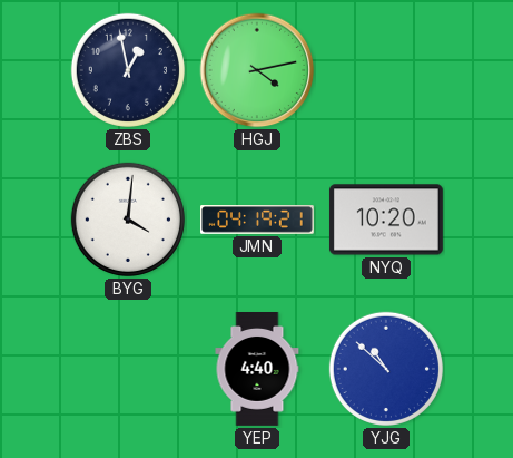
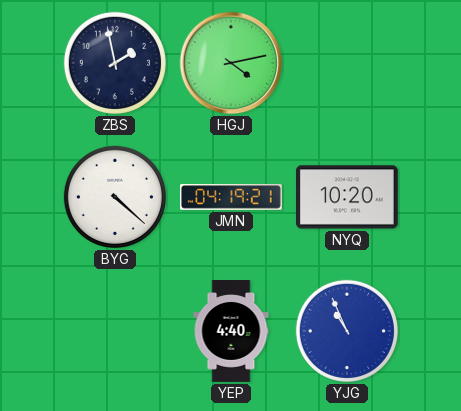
ZBS: 12:58 -> 1:58 (115, 63)
BYG: 4:01 -> 4:22 (115, 197)
YJG: 10:52 -> 10:56 (347, 331)
